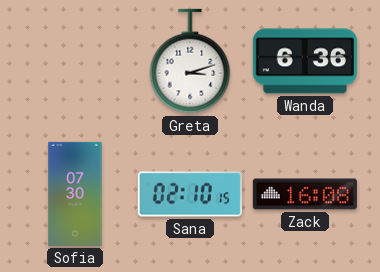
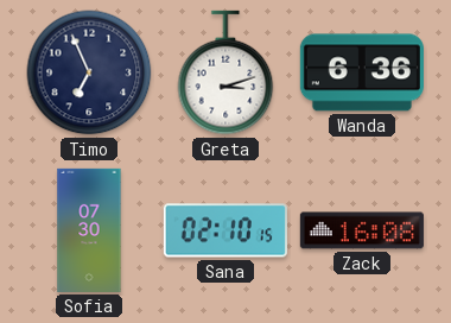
Timo: none -> 6:56 (89, 72)
